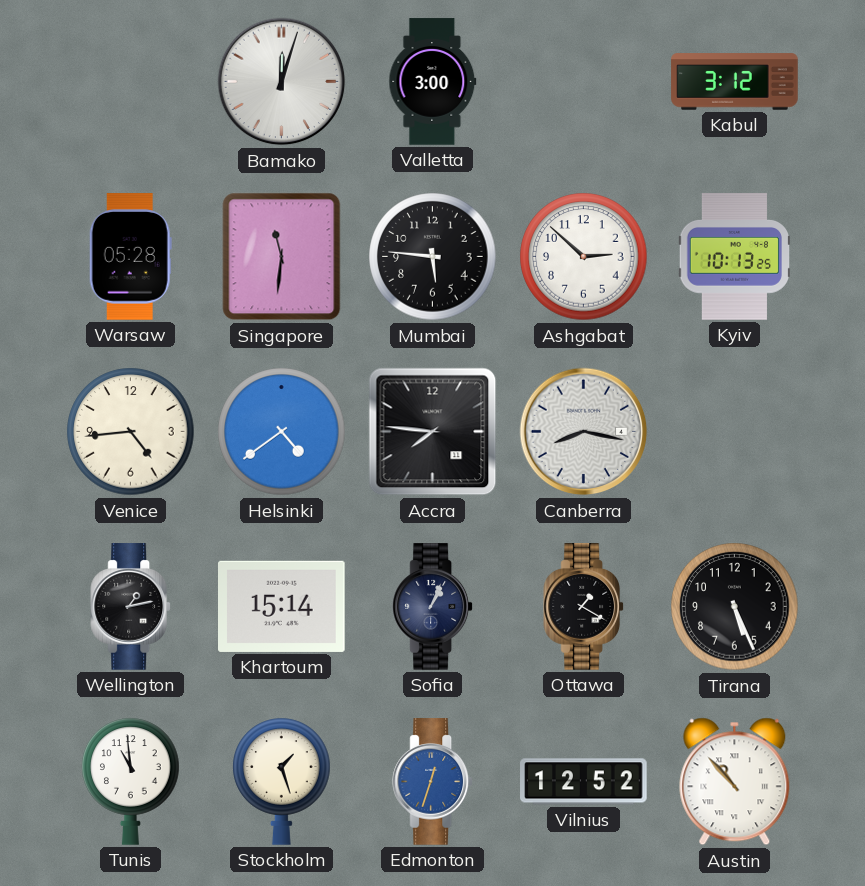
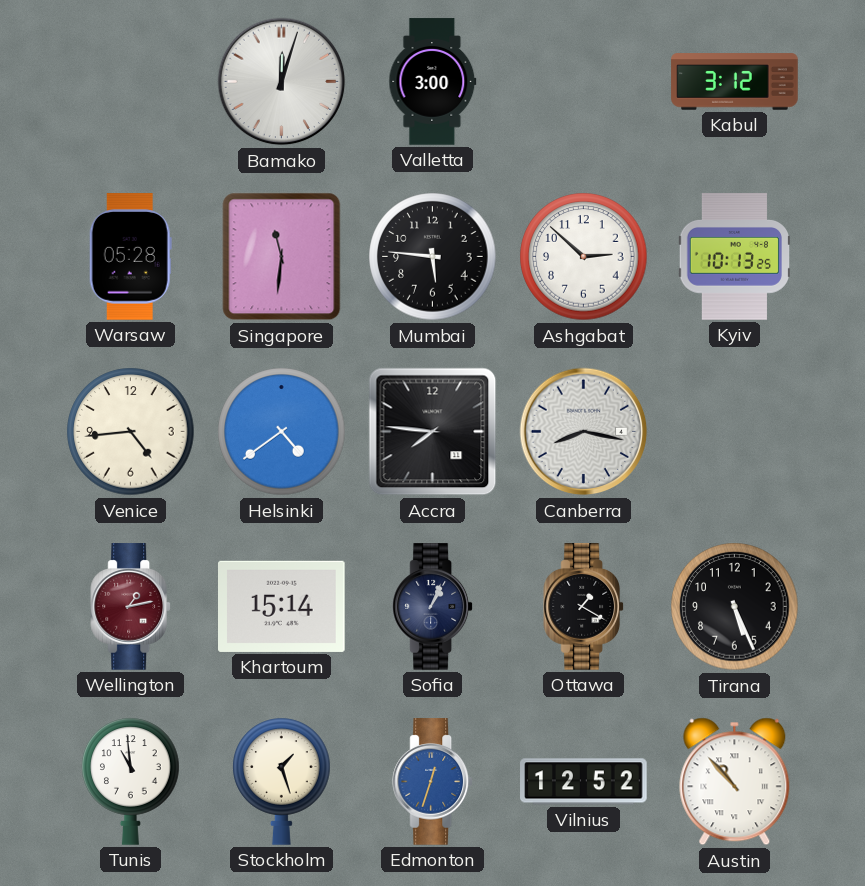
Wellington dial: black -> burgundy (131, 607)
